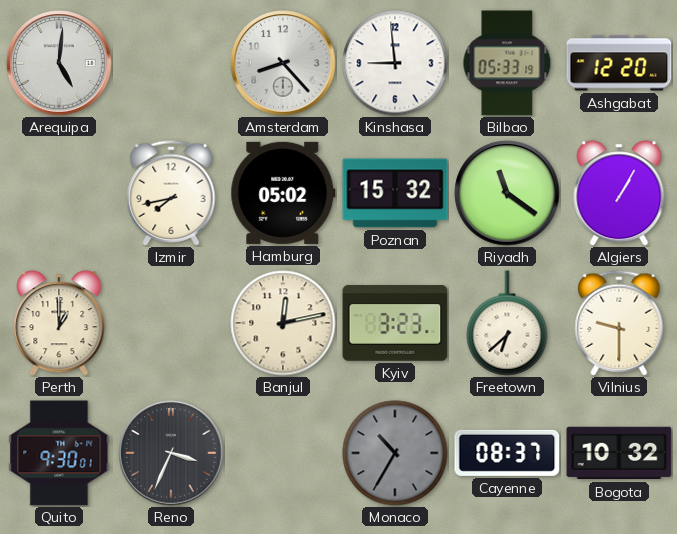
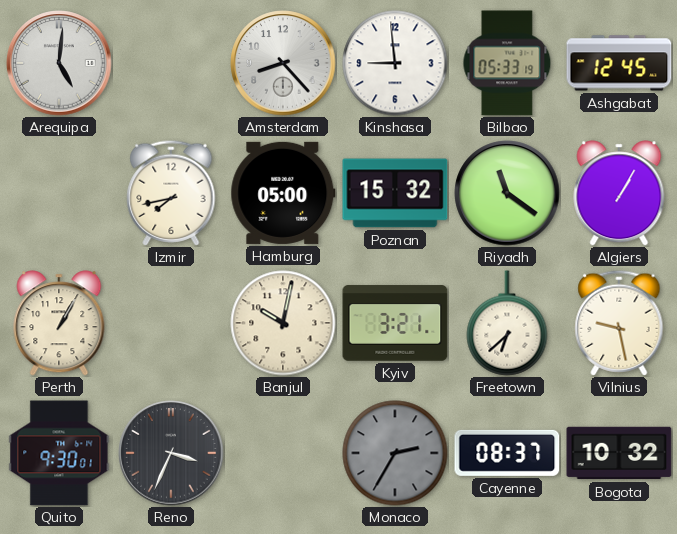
Ashgabat: 12:20 -> 12:45 (619, 63)
Hamburg: 05:02 -> 05:00 (283, 193)
Perth: 1:00 -> 1:05 (59, 323)
Banjul: 12:13 -> 10:02 (283, 323)
Kyiv: 3:23 -> 3:21 (395, 323)
Vilnius: 9:30 -> 9:28 (619, 323)
Monaco: 10:35 -> 2:35 (395, 453)
